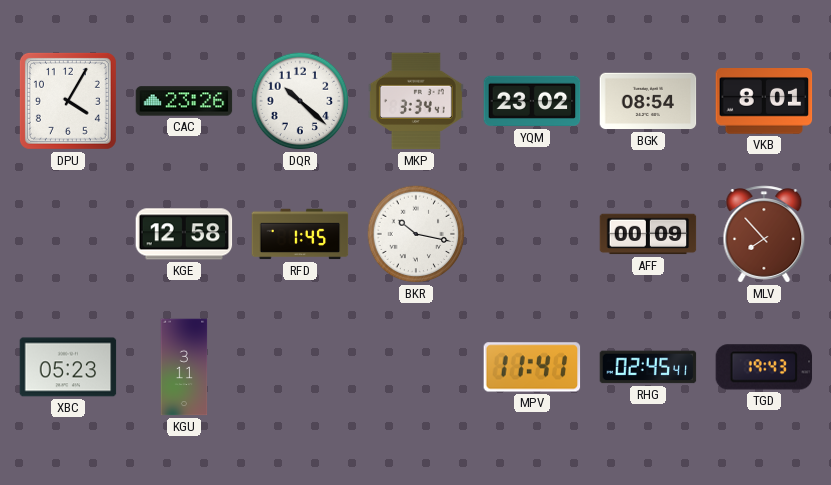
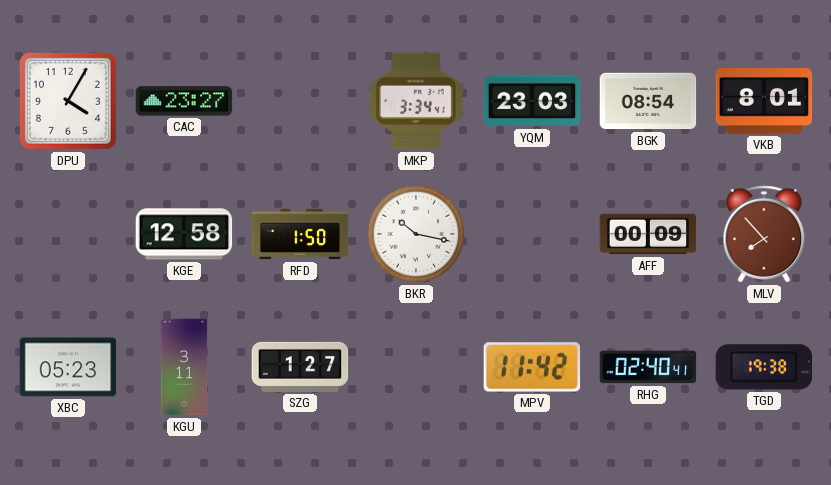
CAC: 23:26 -> 23:27 (184, 101)
DQR: 10:22 -> none (300, 101)
YQM: 23:02 -> 23:03 (532, 101)
RFD: 1:45 -> 1:50 (300, 234)
SZG: none -> 1:27 (300, 367)
MPV: 11:41 -> 11:42 (532, 367)
RHG: 02:45 -> 02:40 (648, 367)
TGD: 19:43 -> 19:38 (764, 367)
